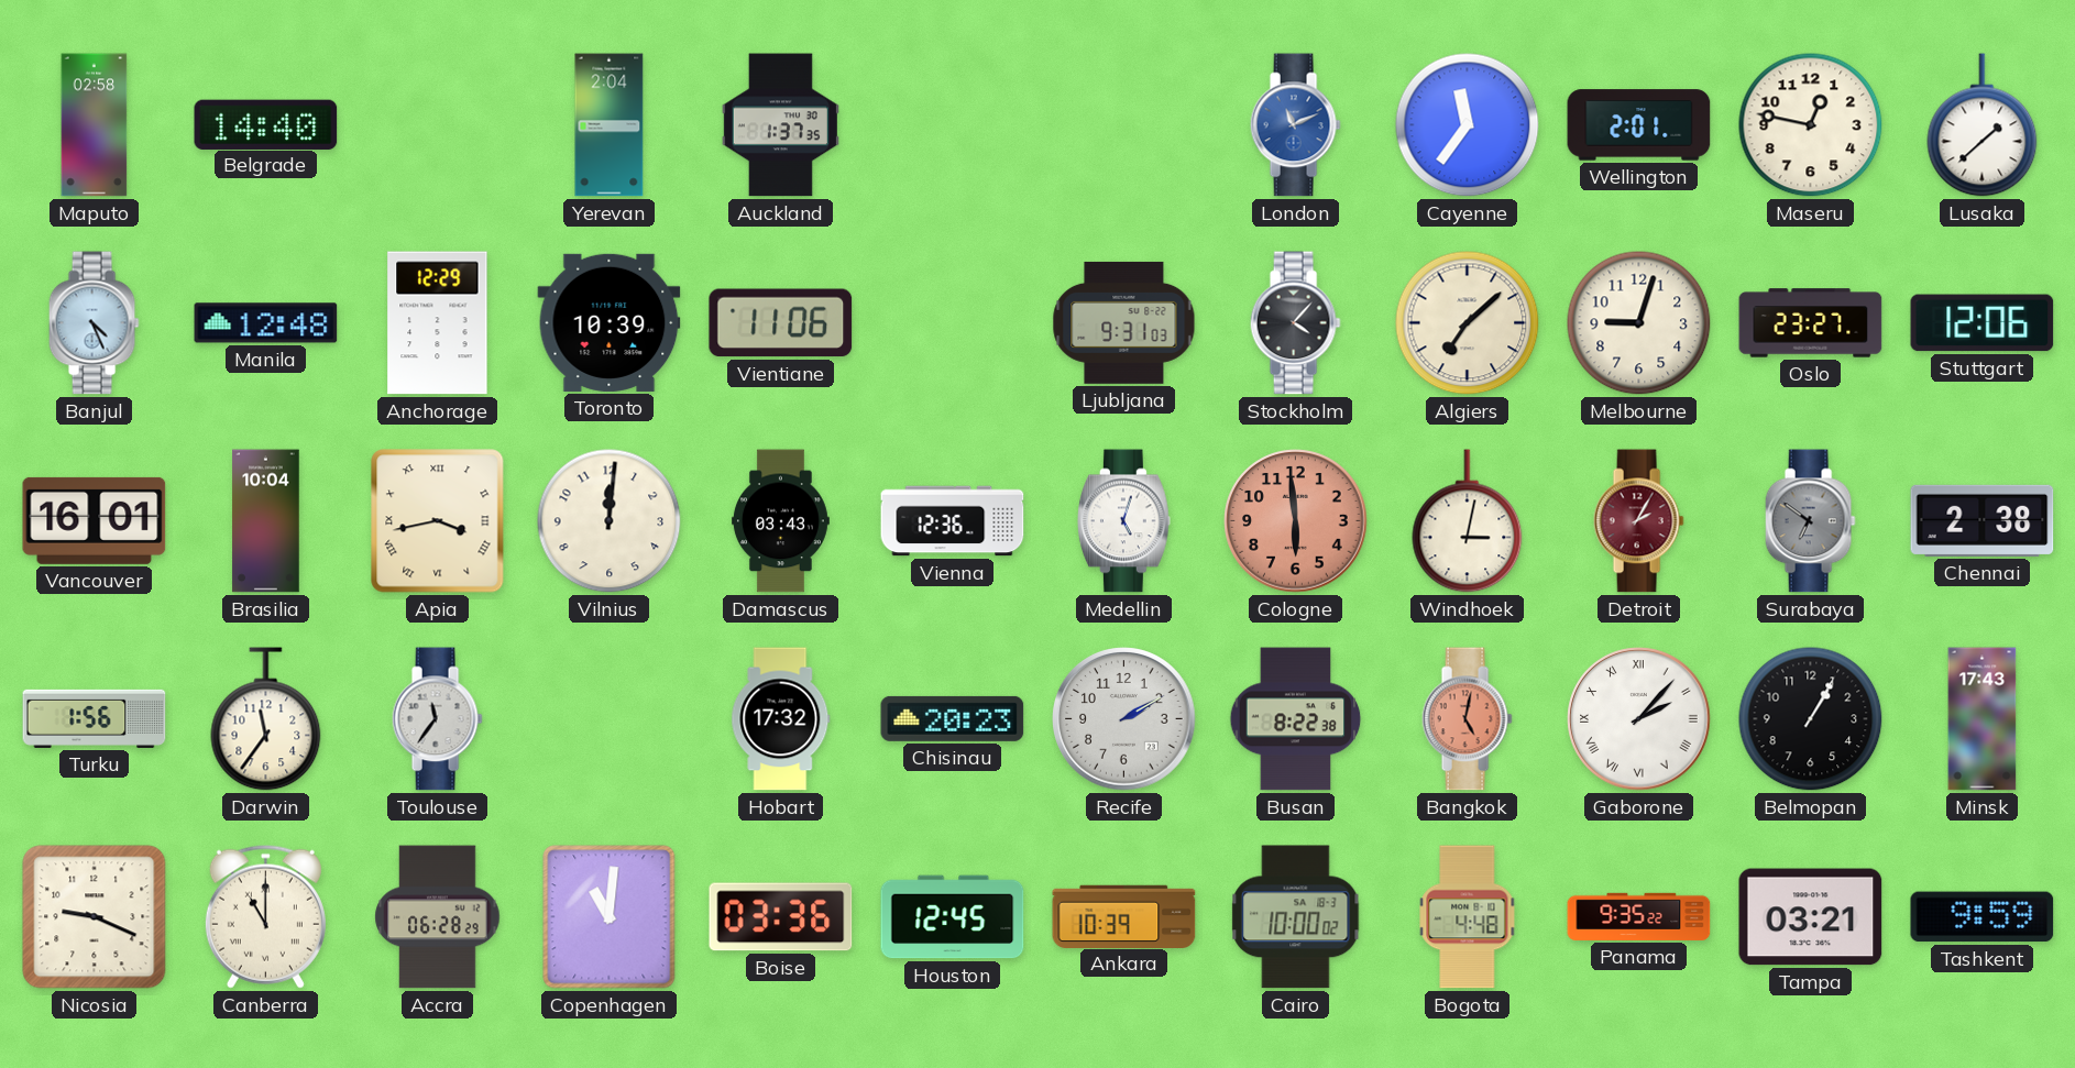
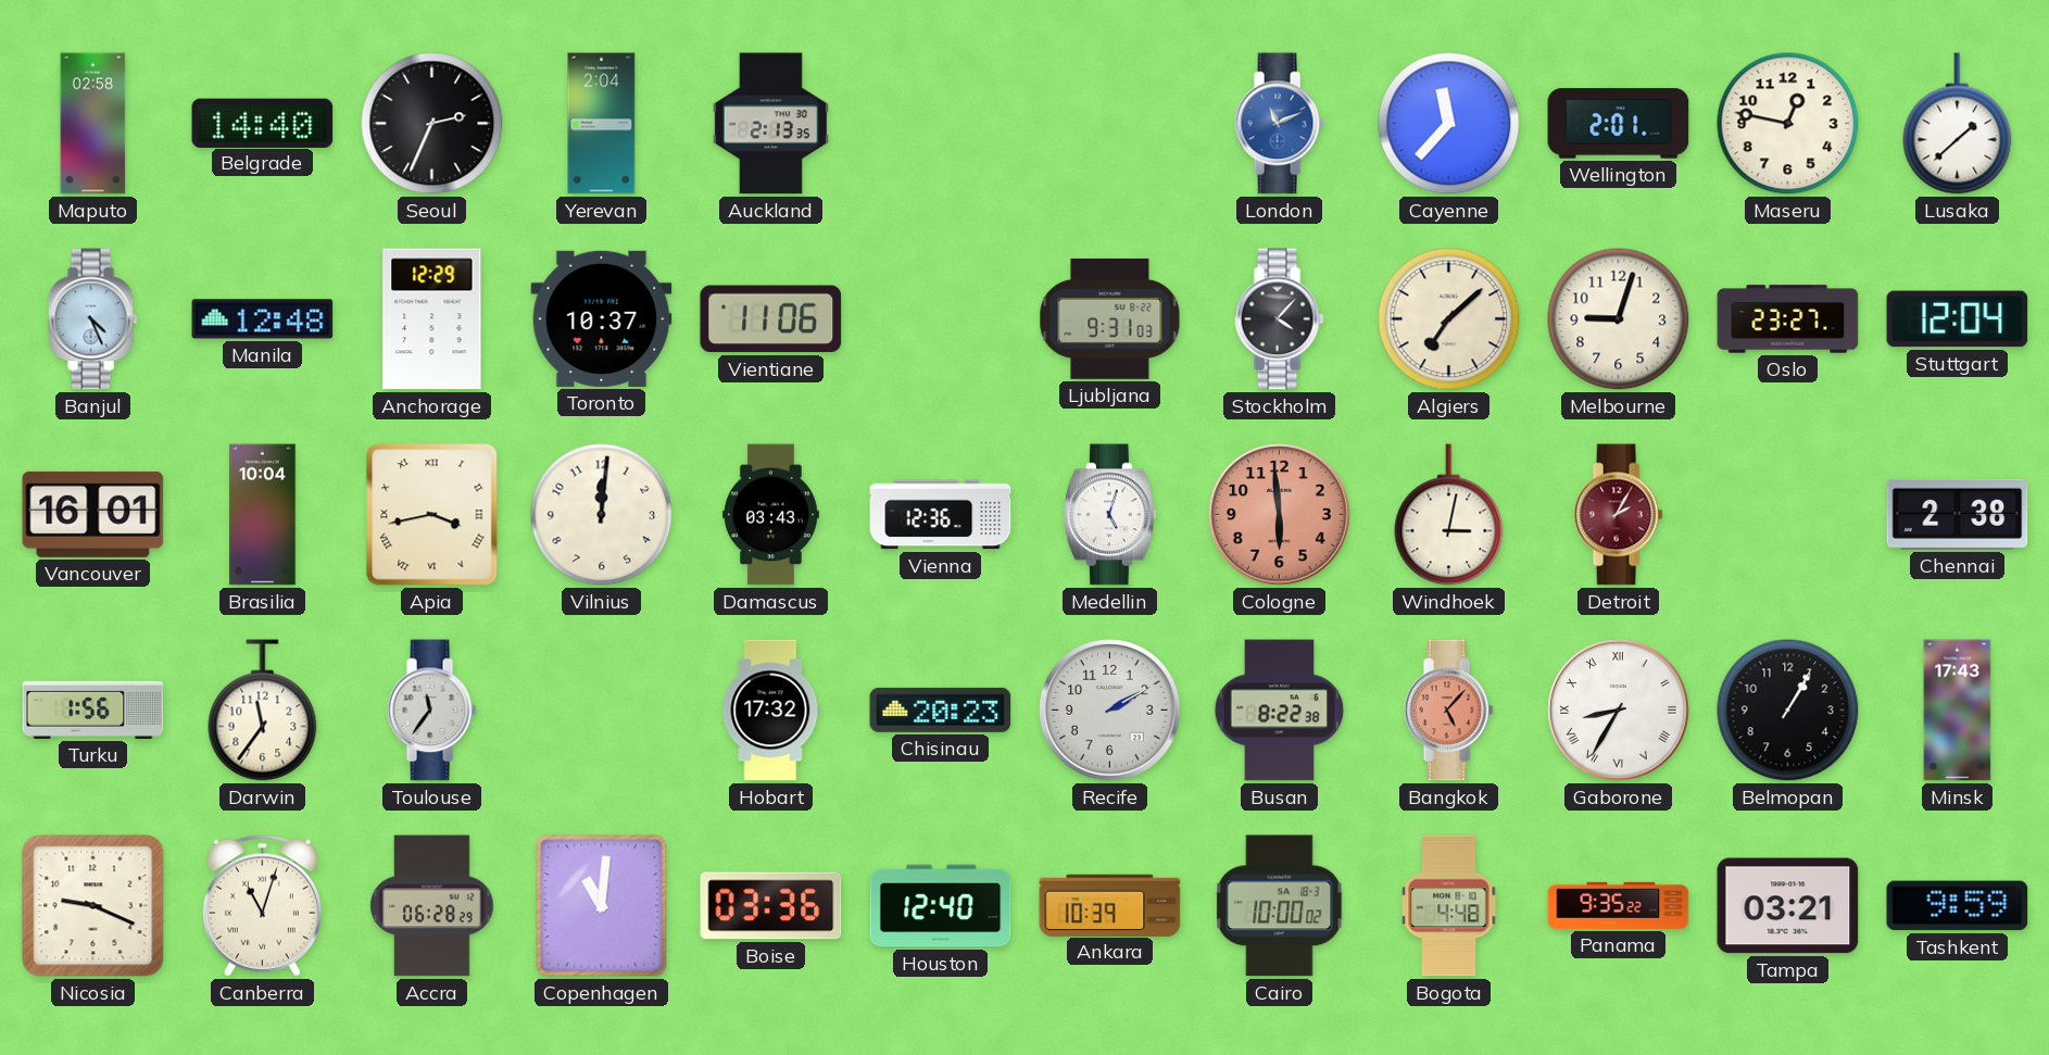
Seoul: none -> 2:34 (432, 124)
Auckland: 1:37 -> 2:13 (770, 124)
Cayenne: 11:36 -> 11:37 (1449, 124)
Toronto: 10:39 -> 10:37 (602, 318)
Stuttgart: 12:06 -> 12:04 (1958, 319)
Surabaya: 6:51 -> none (1810, 521)
Bangkok: 5:02 -> 5:07 (1448, 711)
Gaborone: 2:07 -> 8:35 (1619, 711)
Canberra: 11:00 -> 11:03 (262, 905)
Houston: 12:45 -> 12:40 (941, 906)
